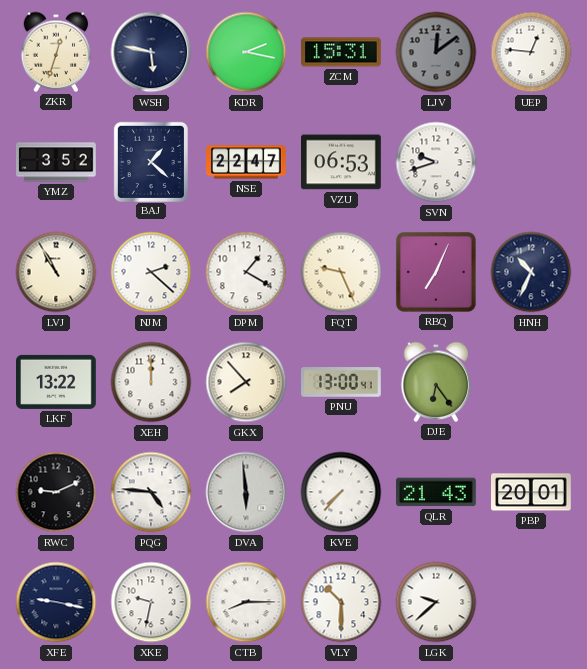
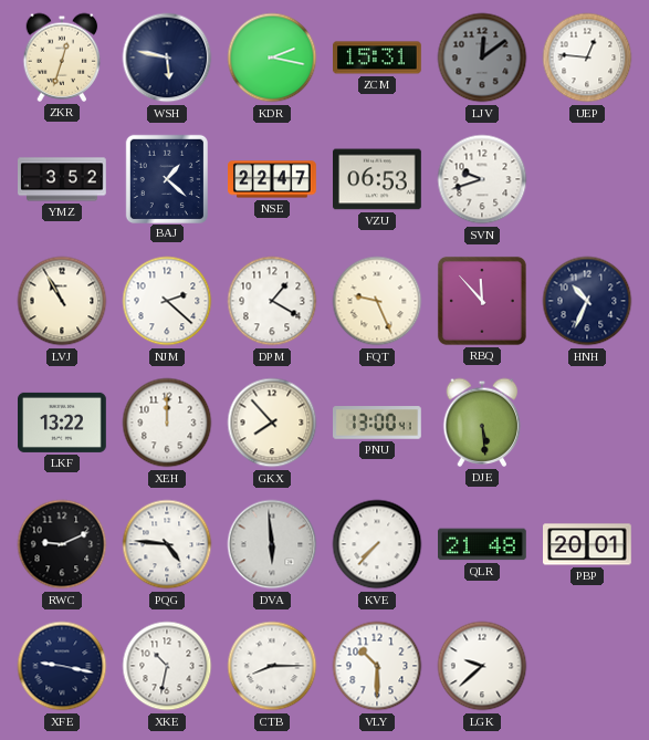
RBQ: 7:04 -> 11:53 (482, 301)
DJE: 6:24 -> 5:29 (482, 423)
QLR: 21:43 -> 21:48 (483, 544)
XKE: 9:32 -> 10:32 (167, 666)
